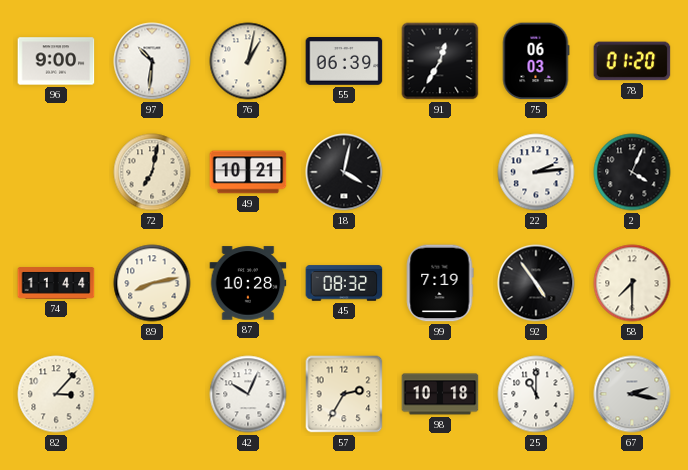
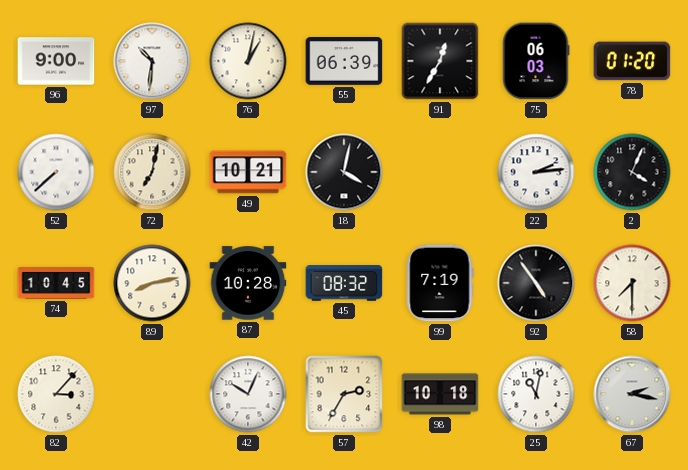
52: none -> 7:38 (56, 172)
74: 11:44 -> 10:45 (56, 283)
25: 11:00 -> 11:02 (536, 394)
